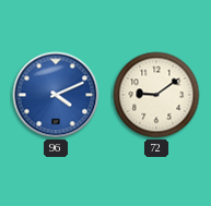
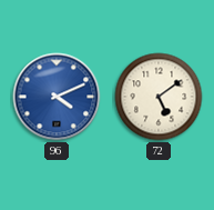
72: 9:09 -> 5:09 (159, 97)
